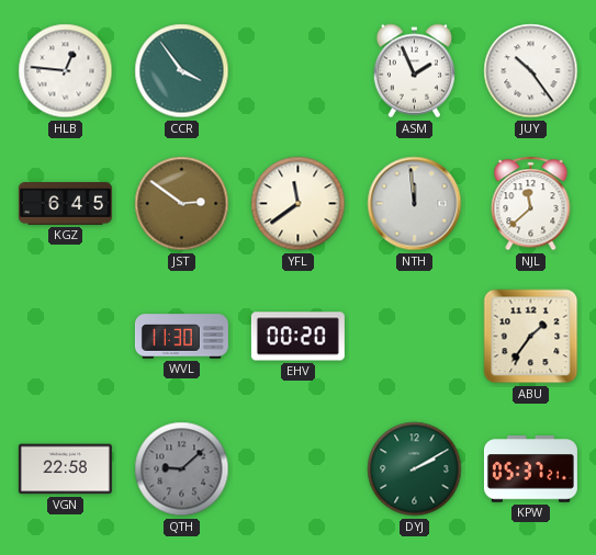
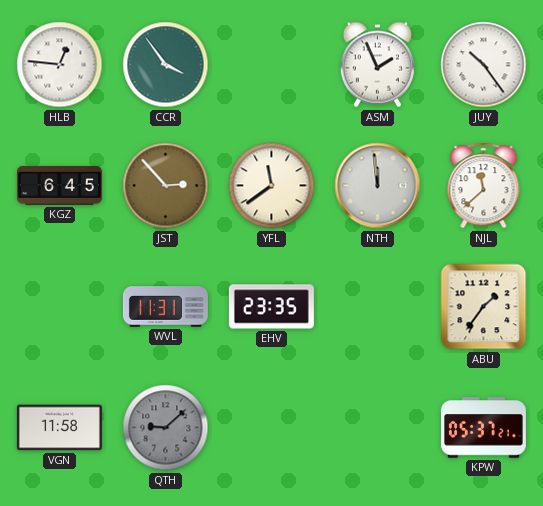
JST: 2:51 -> 2:53 (166, 186)
WVL: 11:30 -> 11:31 (165, 307)
EHV: 00:20 -> 23:35 (271, 307)
VGN: 22:58 -> 11:58 (59, 428)
DYJ: 2:10 -> none (415, 469)
